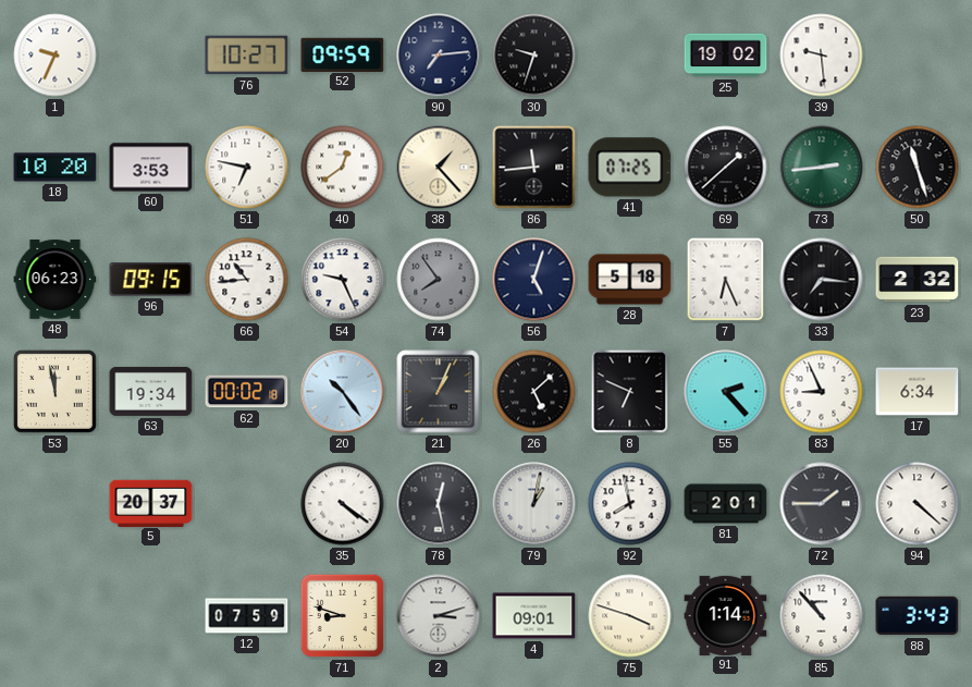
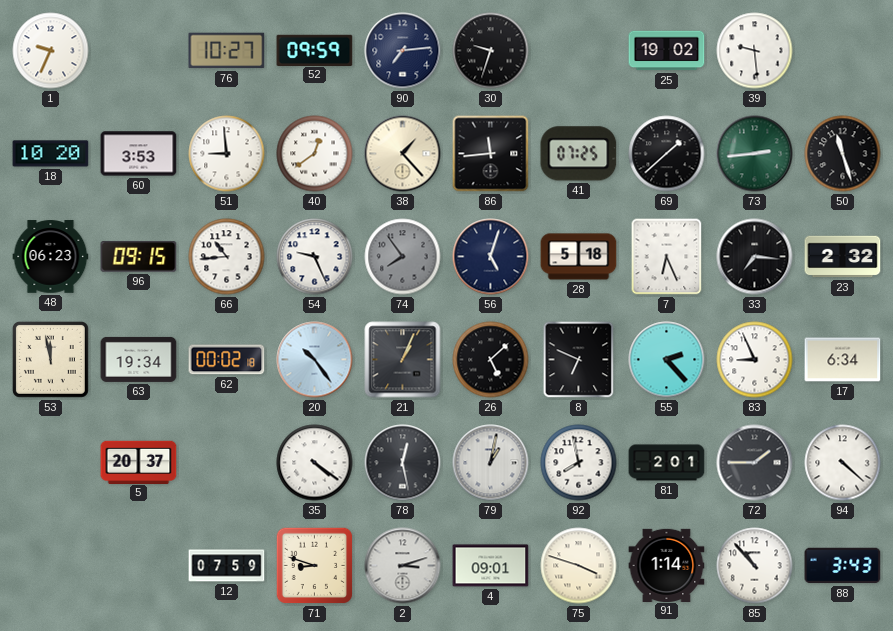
51: 6:47 -> 8:59 (227, 154)
